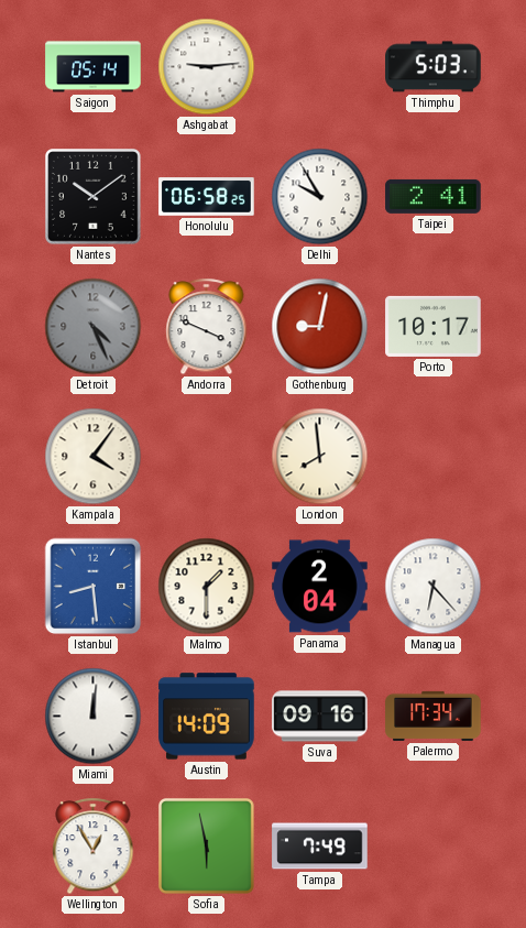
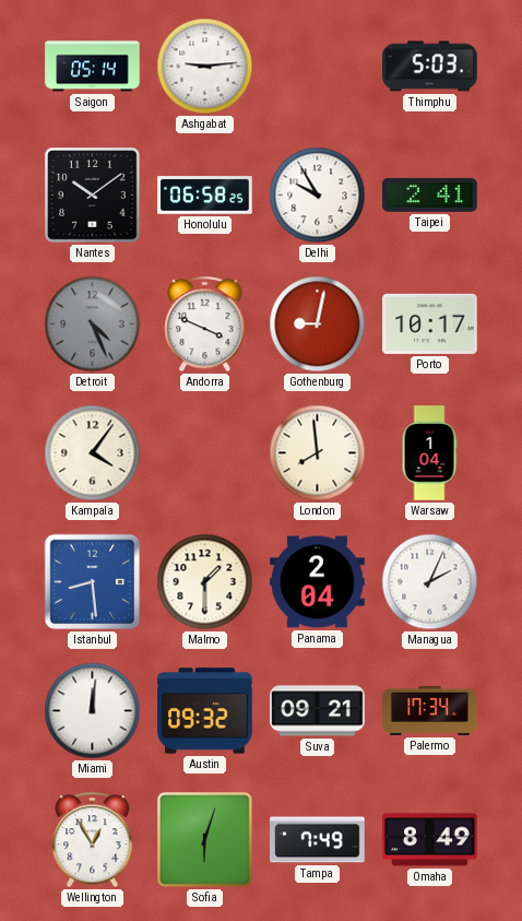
Warsaw: none -> 1:04 (429, 453)
Managua: 6:23 -> 2:04 (430, 582)
Austin: 14:09 -> 09:32 (205, 711)
Suva: 09:16 -> 09:21 (318, 711)
Sofia: 5:58 -> 6:03 (205, 840)
Omaha: none -> 8:49 (430, 840)
